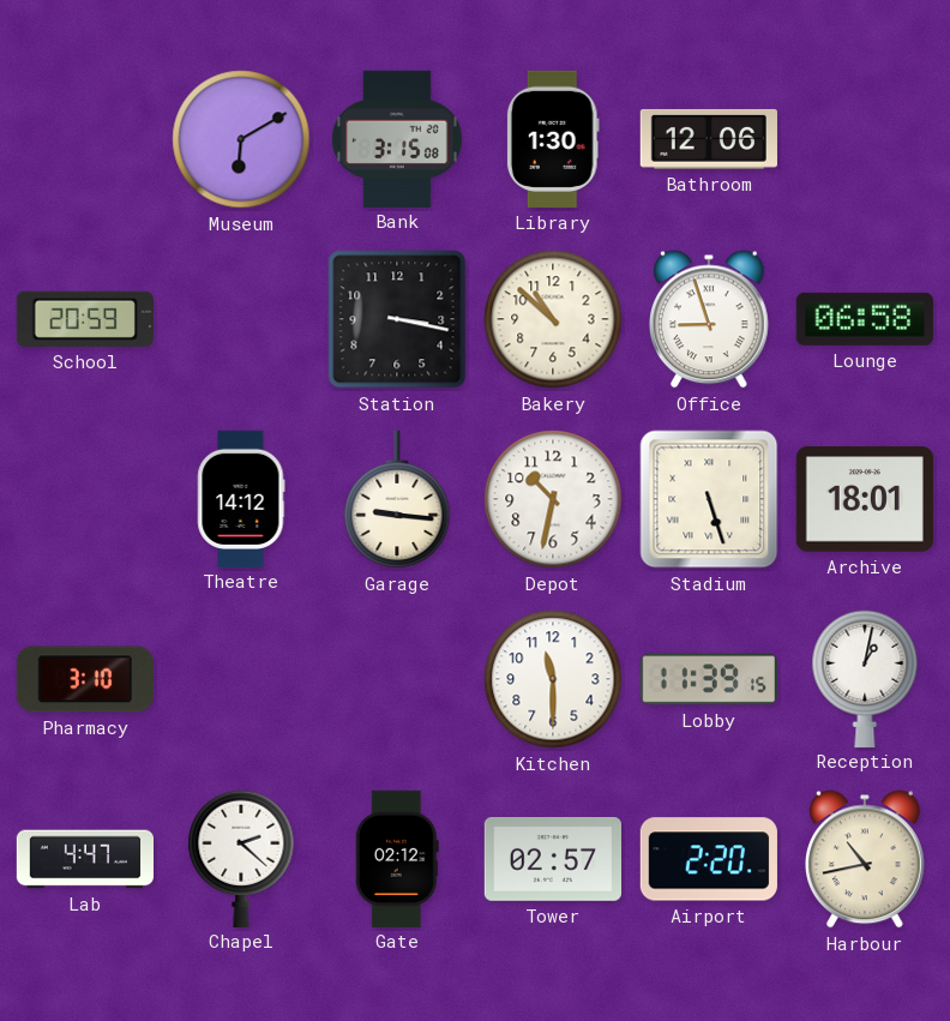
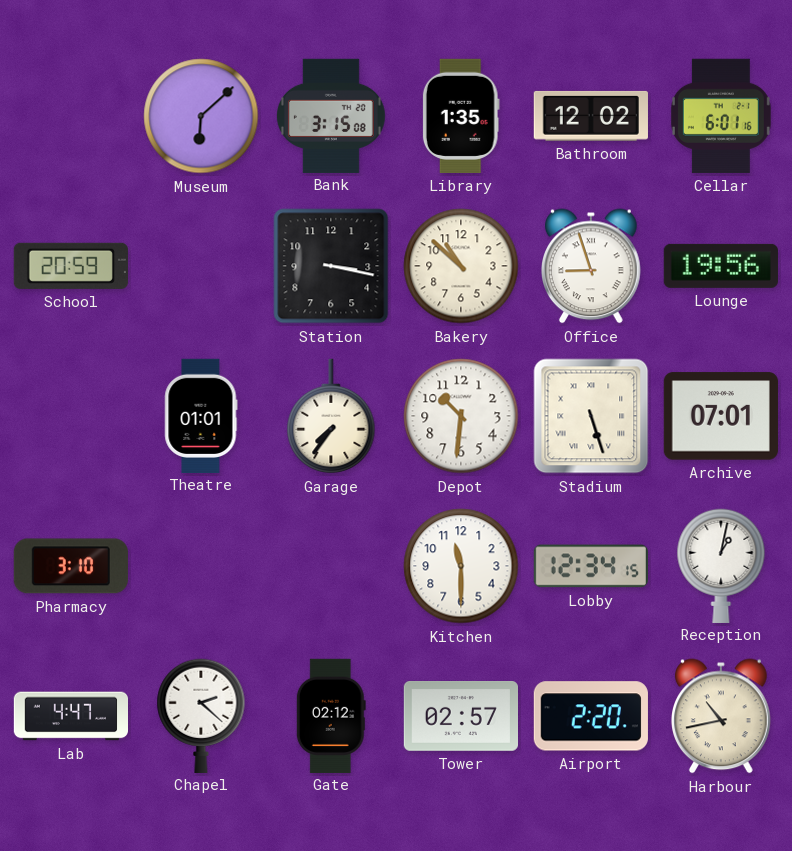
Museum: 6:10 -> 6:08 (201, 116)
Library: 1:30 -> 1:35 (461, 116)
Bathroom: 12:06 -> 12:02 (591, 116)
Cellar: none -> 6:01 (721, 116)
Lounge: 06:58 -> 19:56 (721, 266)
Theatre: 14:12 -> 01:01 (201, 415)
Garage: 9:16 -> 7:36 (331, 416)
Depot: 10:32 -> 10:31 (461, 416)
Archive: 18:01 -> 07:01 (721, 416)
Lobby: 11:39 -> 12:34 (591, 566)
